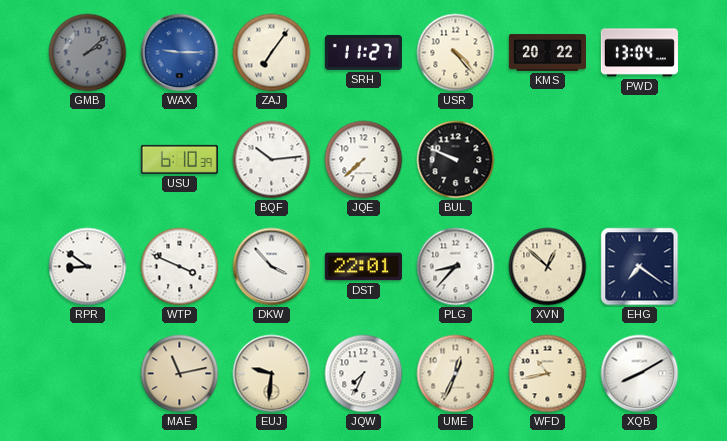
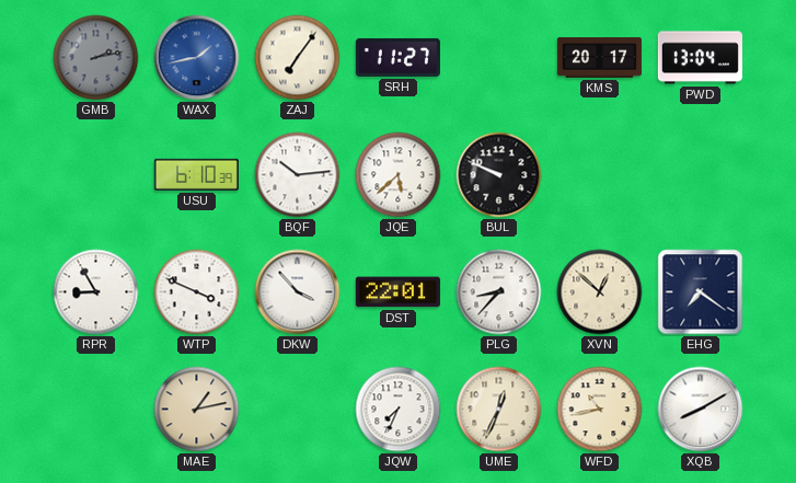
GMB: 2:08 -> 2:13 (96, 58)
WAX: 9:15 -> 1:43 (197, 58)
USR: 4:23 -> none (456, 53)
KMS: 20:22 -> 20:17 (599, 58)
JQE: 7:38 -> 5:38 (399, 175)
RPR: 8:51 -> 8:55 (96, 292)
MAE: 11:13 -> 1:13 (197, 410)
EUJ: 9:31 -> none (272, 374)
